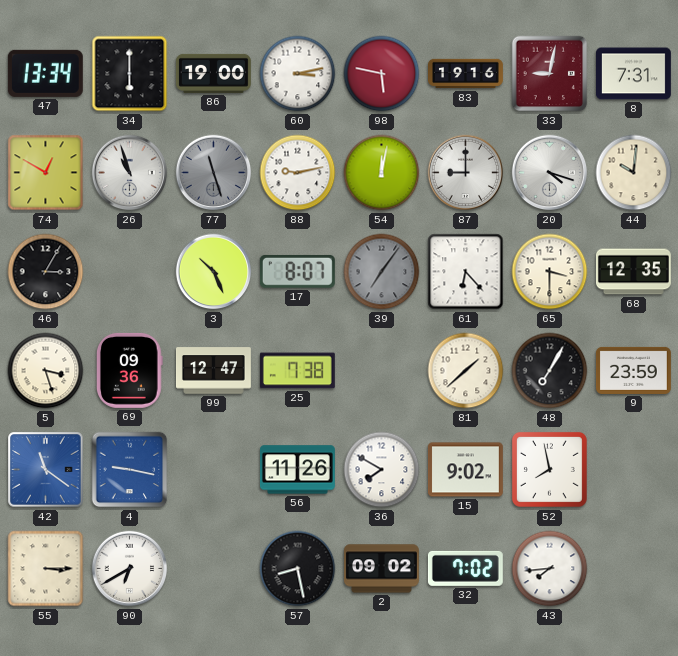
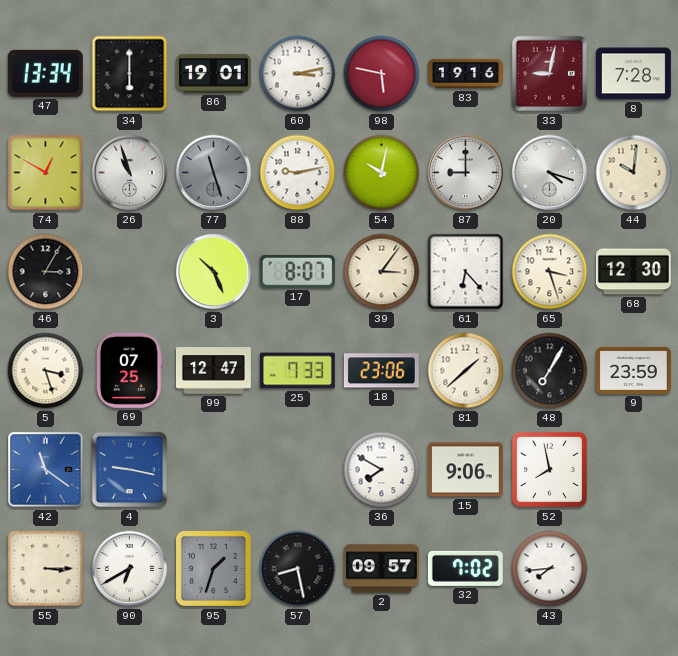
86: 19:00 -> 19:01 (213, 73)
8: 7:31 -> 7:28 (633, 74)
54: 12:02 -> 10:02 (382, 173)
39: 7:06 -> 3:06 (382, 272)
39 dial: grey -> cream (382, 272)
65: 3:30 -> 3:27 (550, 272)
68: 12:35 -> 12:30 (633, 272)
69: 09:36 -> 07:25 (130, 370)
25: 7:38 -> 7:33 (297, 371)
18: none -> 23:06 (381, 371)
56: 11:26 -> none (297, 470)
15: 9:02 -> 9:06 (465, 470)
95: none -> 1:33 (213, 568)
2: 09:02 -> 09:57 (381, 569)
